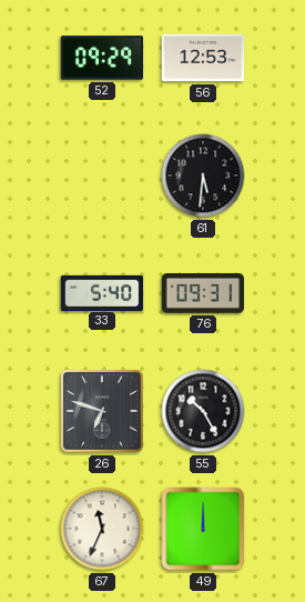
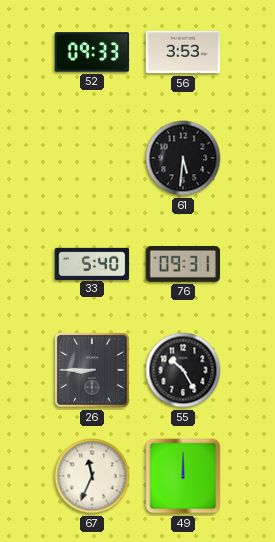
52: 09:29 -> 09:33 (92, 52)
56: 12:53 -> 3:53 (183, 52)
26: 6:48 -> 8:45 (92, 370)
